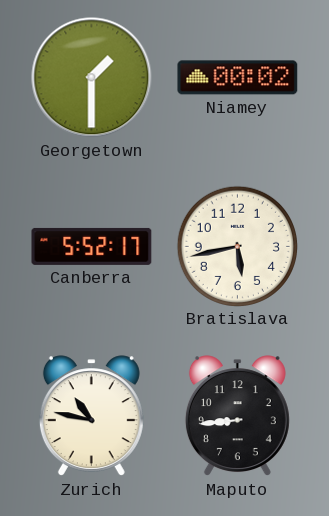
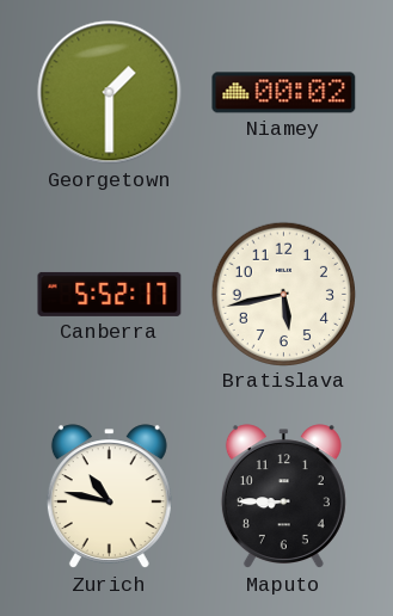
Maputo: 8:44 -> 8:45 (283, 497)
